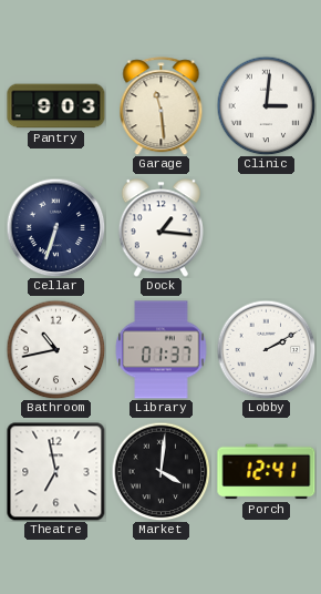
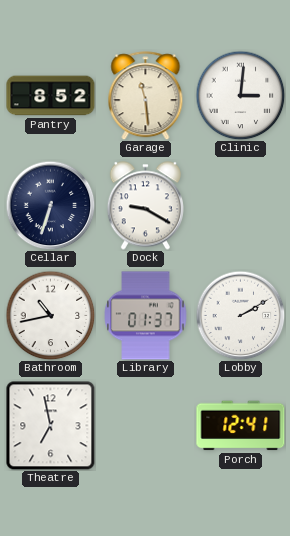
Pantry: 9:03 -> 8:52 (51, 96)
Dock: 1:16 -> 9:20 (145, 206)
Market: 4:01 -> none (161, 471)
